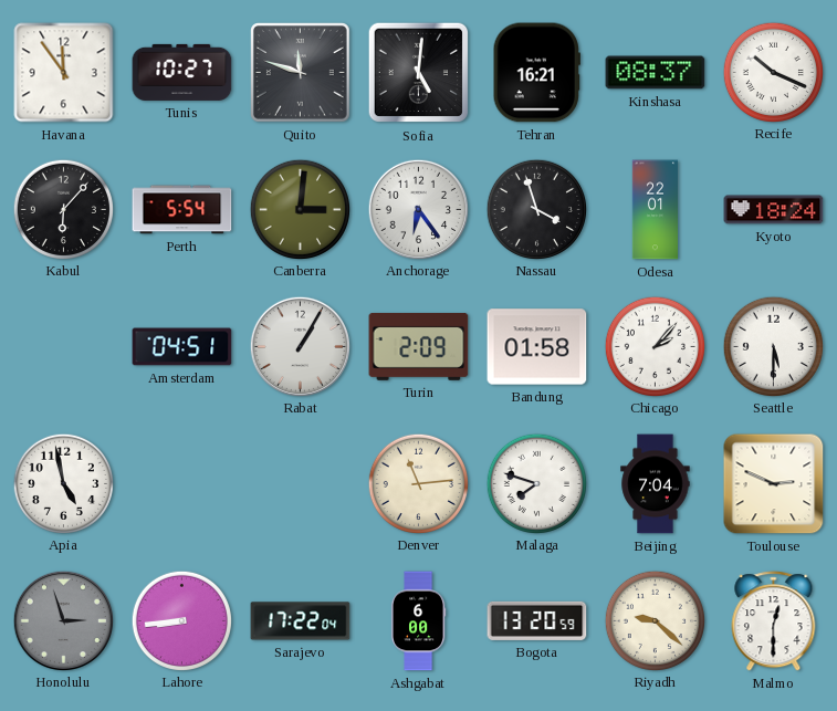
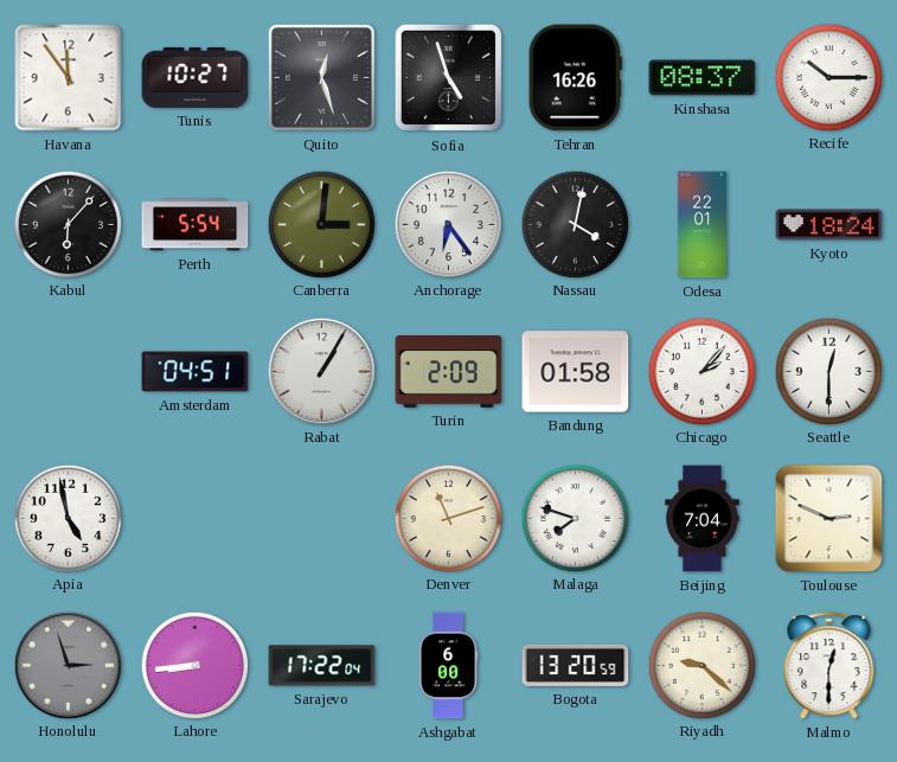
Quito: 11:48 -> 12:27 (322, 78)
Sofia: 5:01 -> 4:57 (449, 78)
Tehran: 16:21 -> 16:26 (575, 78)
Recife: 10:19 -> 10:15 (828, 77)
Nassau: 3:57 -> 4:02 (575, 224)
Seattle: 5:30 -> 12:30 (828, 371)
Denver: 11:14 -> 11:12 (448, 518)
